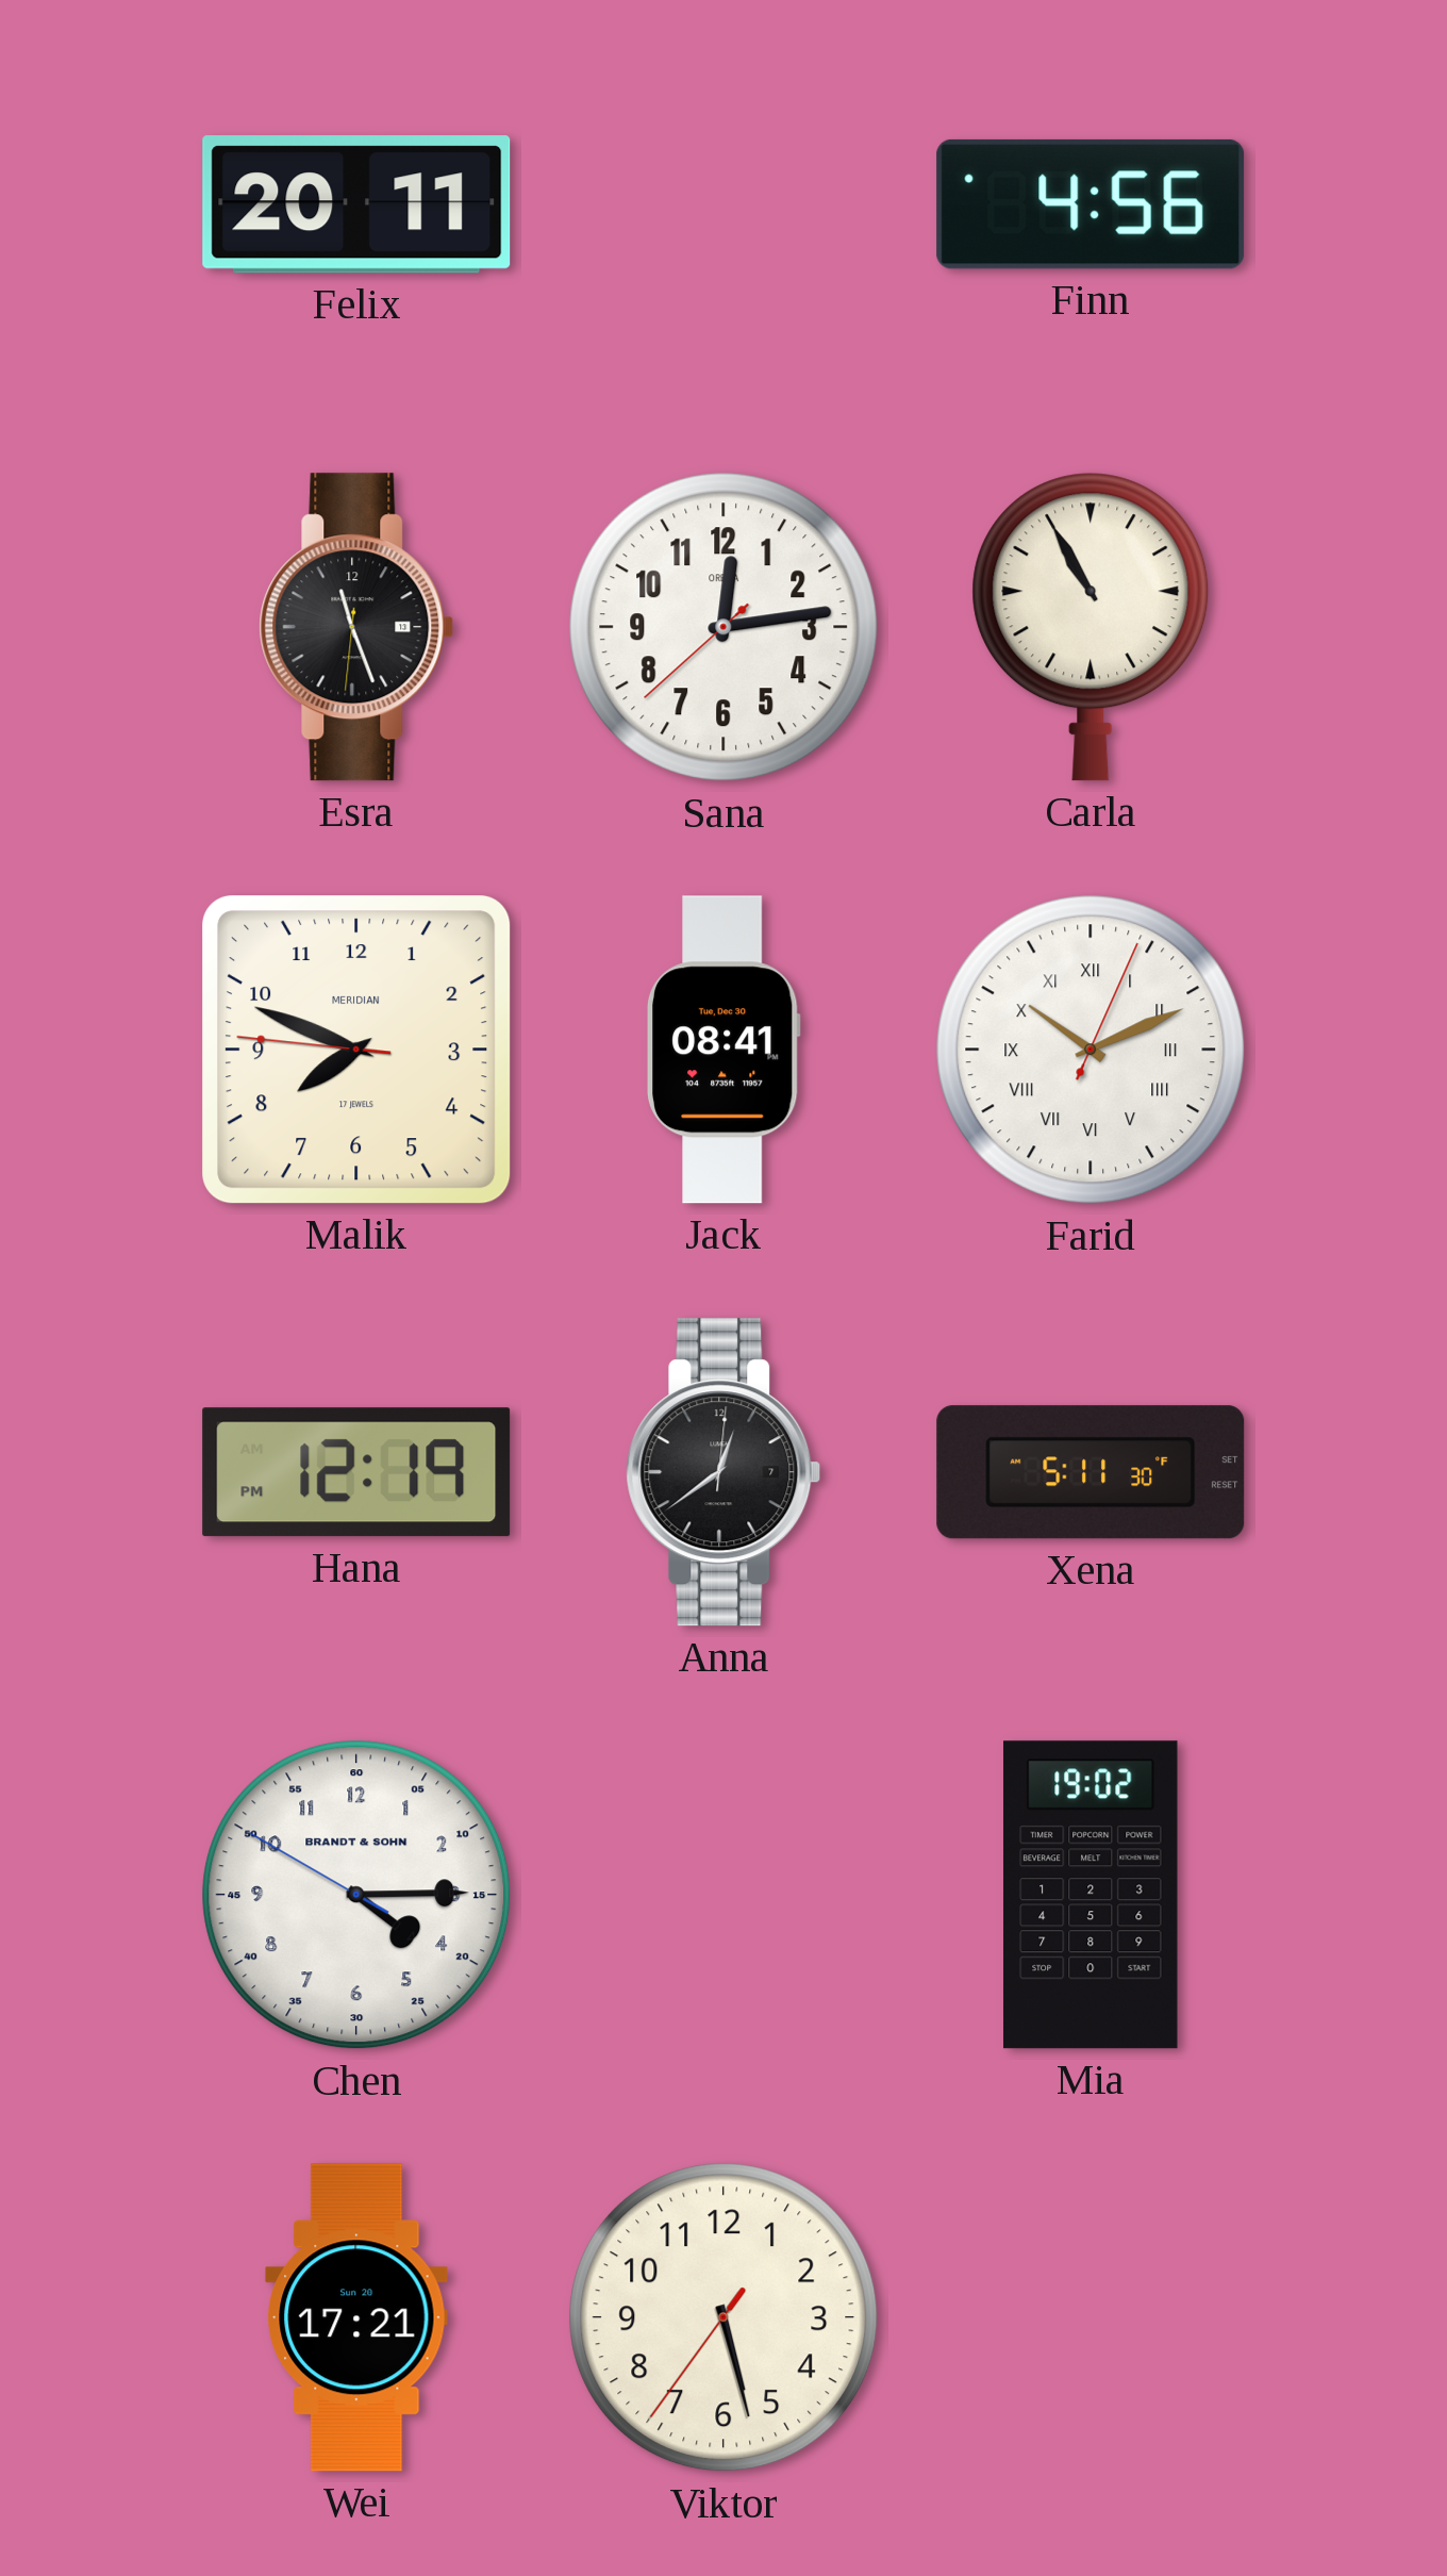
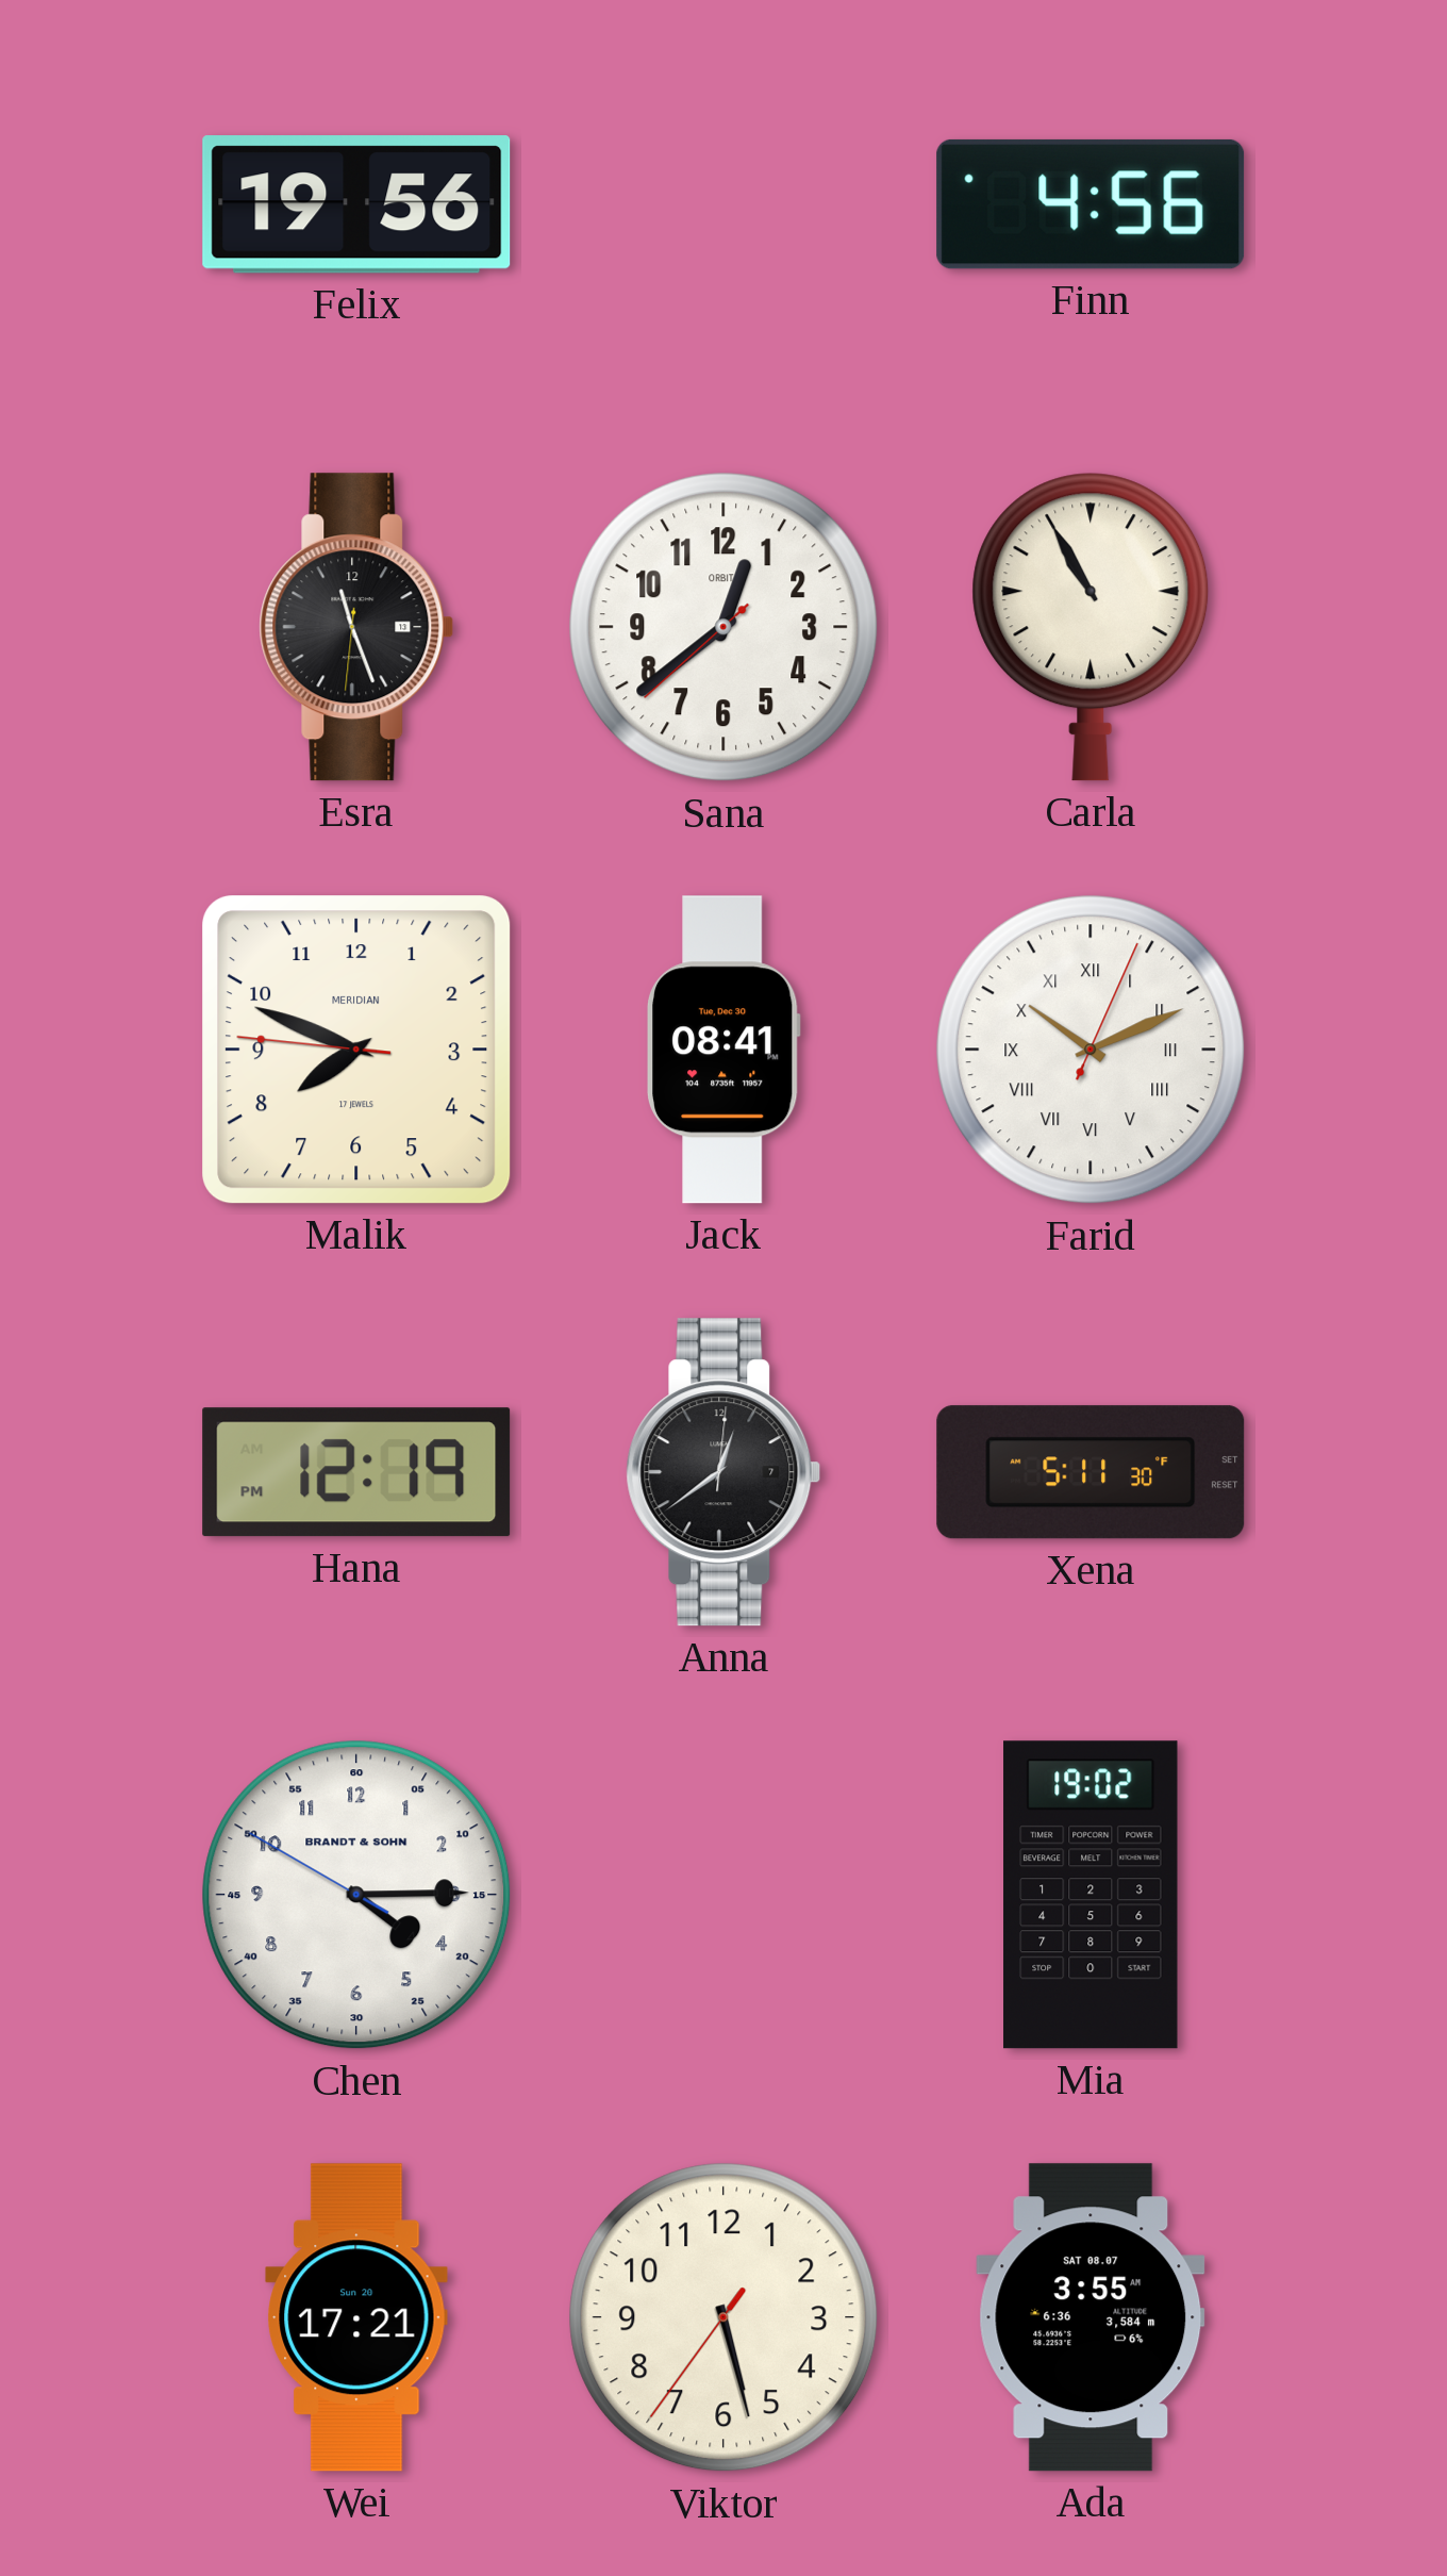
Felix: 20:11 -> 19:56 (356, 204)
Sana: 12:13 -> 12:38 (723, 627)
Ada: none -> 3:55 (1091, 2317)
